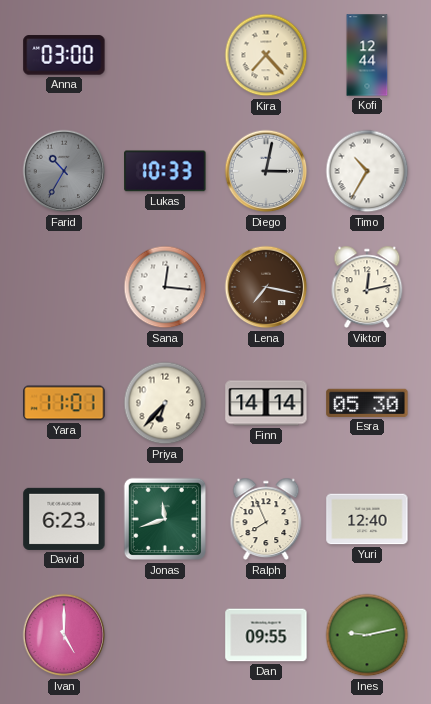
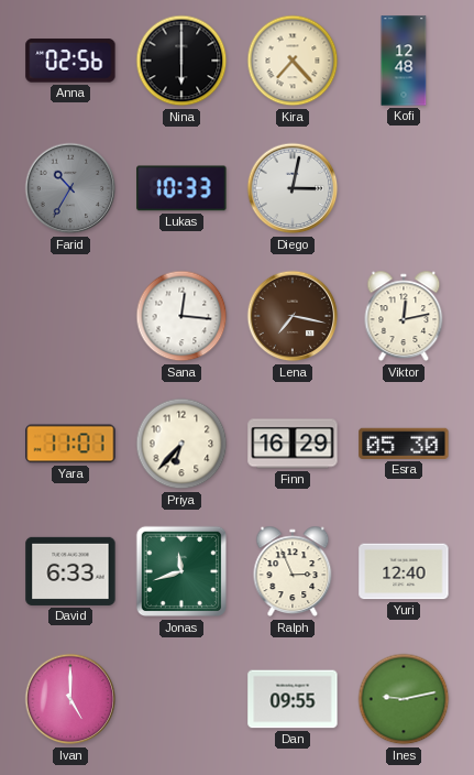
Anna: 03:00 -> 02:56 (70, 61)
Nina: none -> 6:00 (181, 61)
Kofi: 12:44 -> 12:48 (404, 61)
Timo: 10:35 -> none (367, 171)
Finn: 14:14 -> 16:29 (293, 444)
David: 6:23 -> 6:33 (70, 571)
Ralph: 7:56 -> 2:56 (293, 571)
